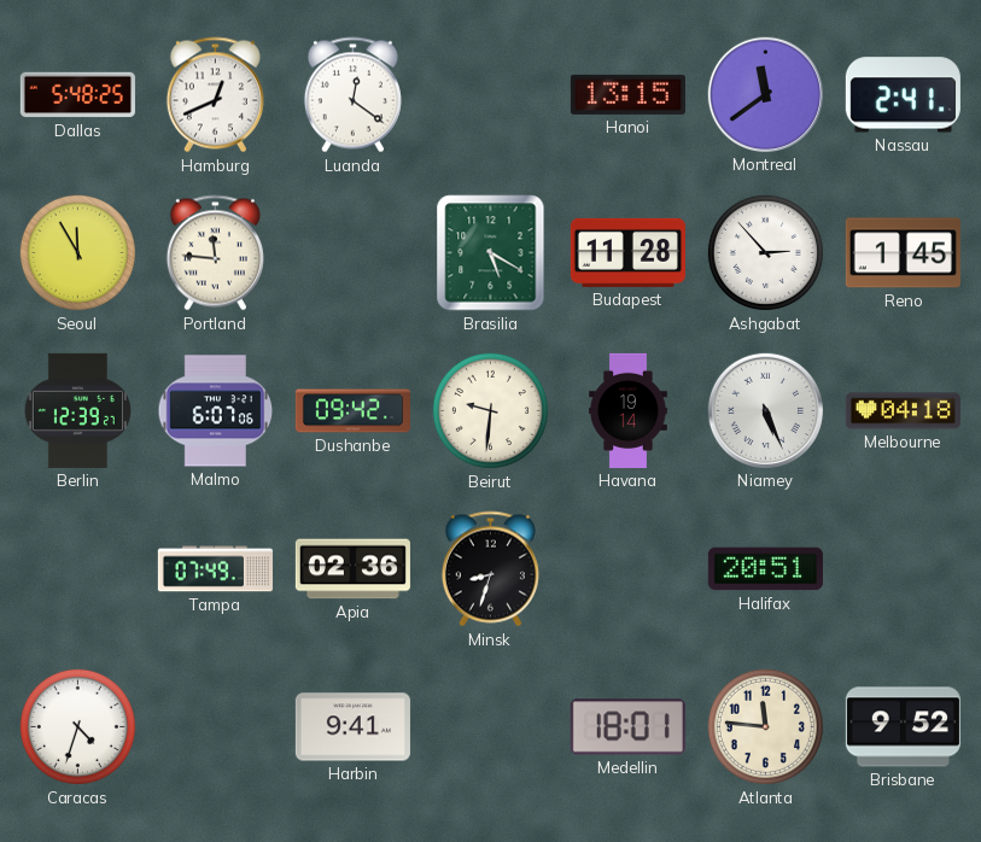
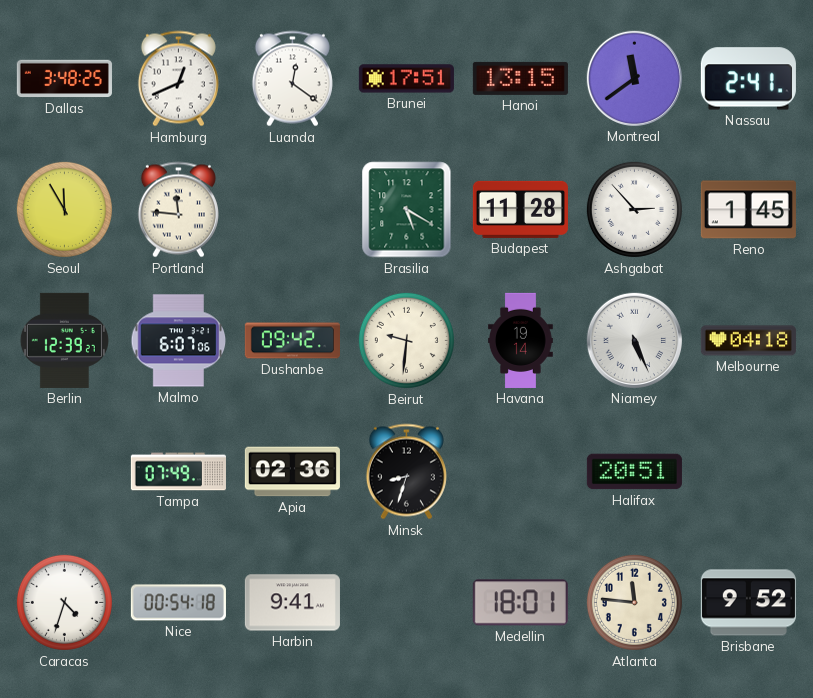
Dallas: 5:48 -> 3:48 (64, 79)
Brunei: none -> 17:51 (406, 79)
Nice: none -> 00:54 (178, 603)
